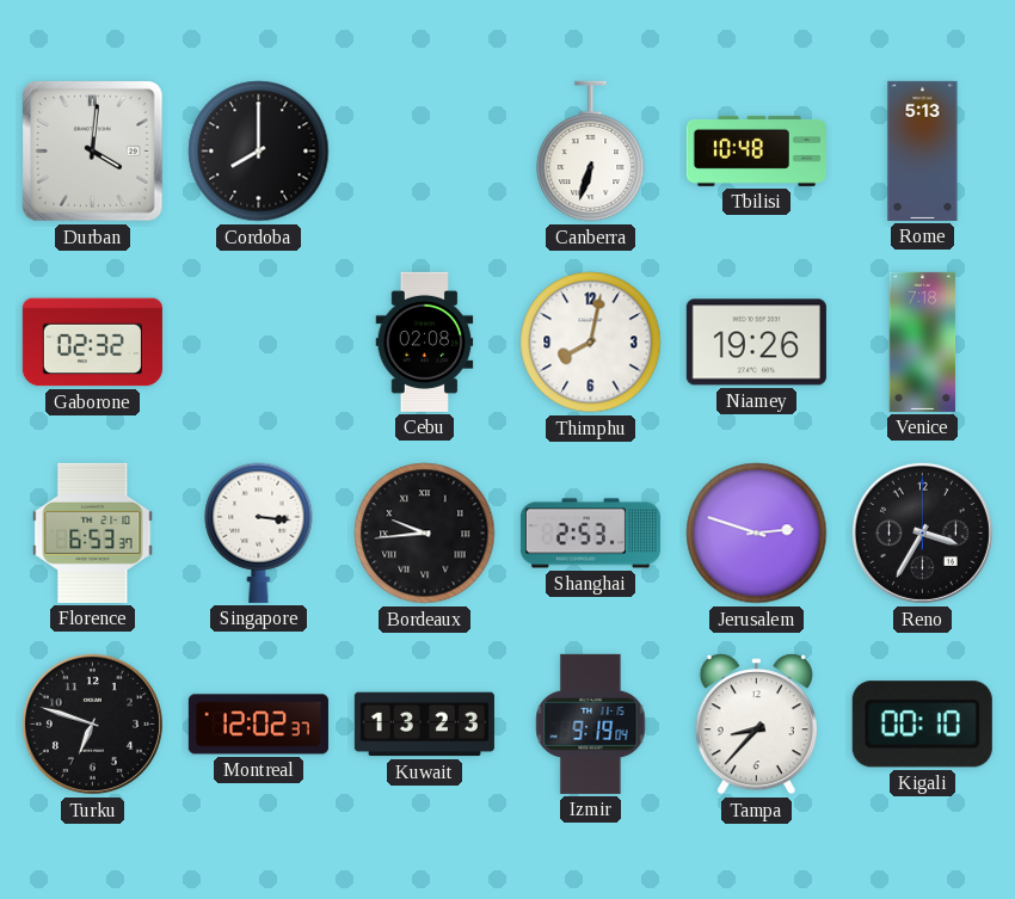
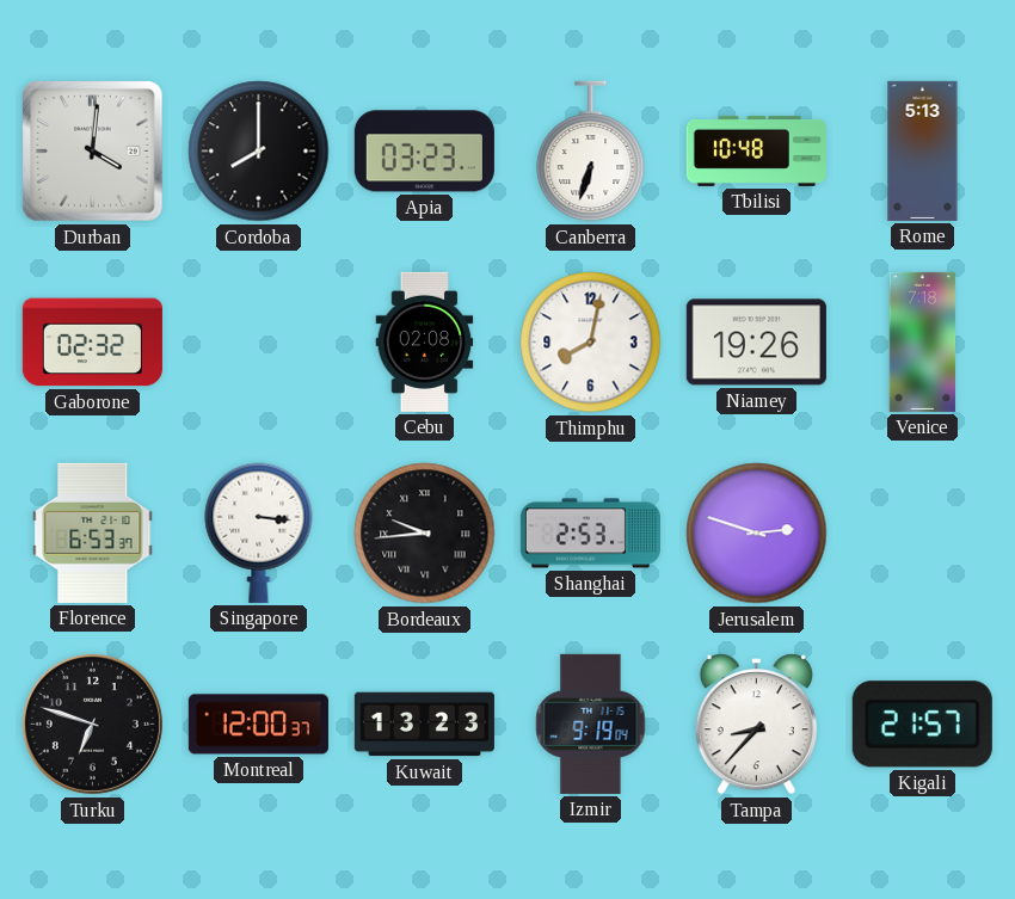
Apia: none -> 03:23 (424, 152)
Reno: 3:35 -> none (922, 532)
Montreal: 12:02 -> 12:00 (258, 725)
Kigali: 00:10 -> 21:57 (922, 725)
